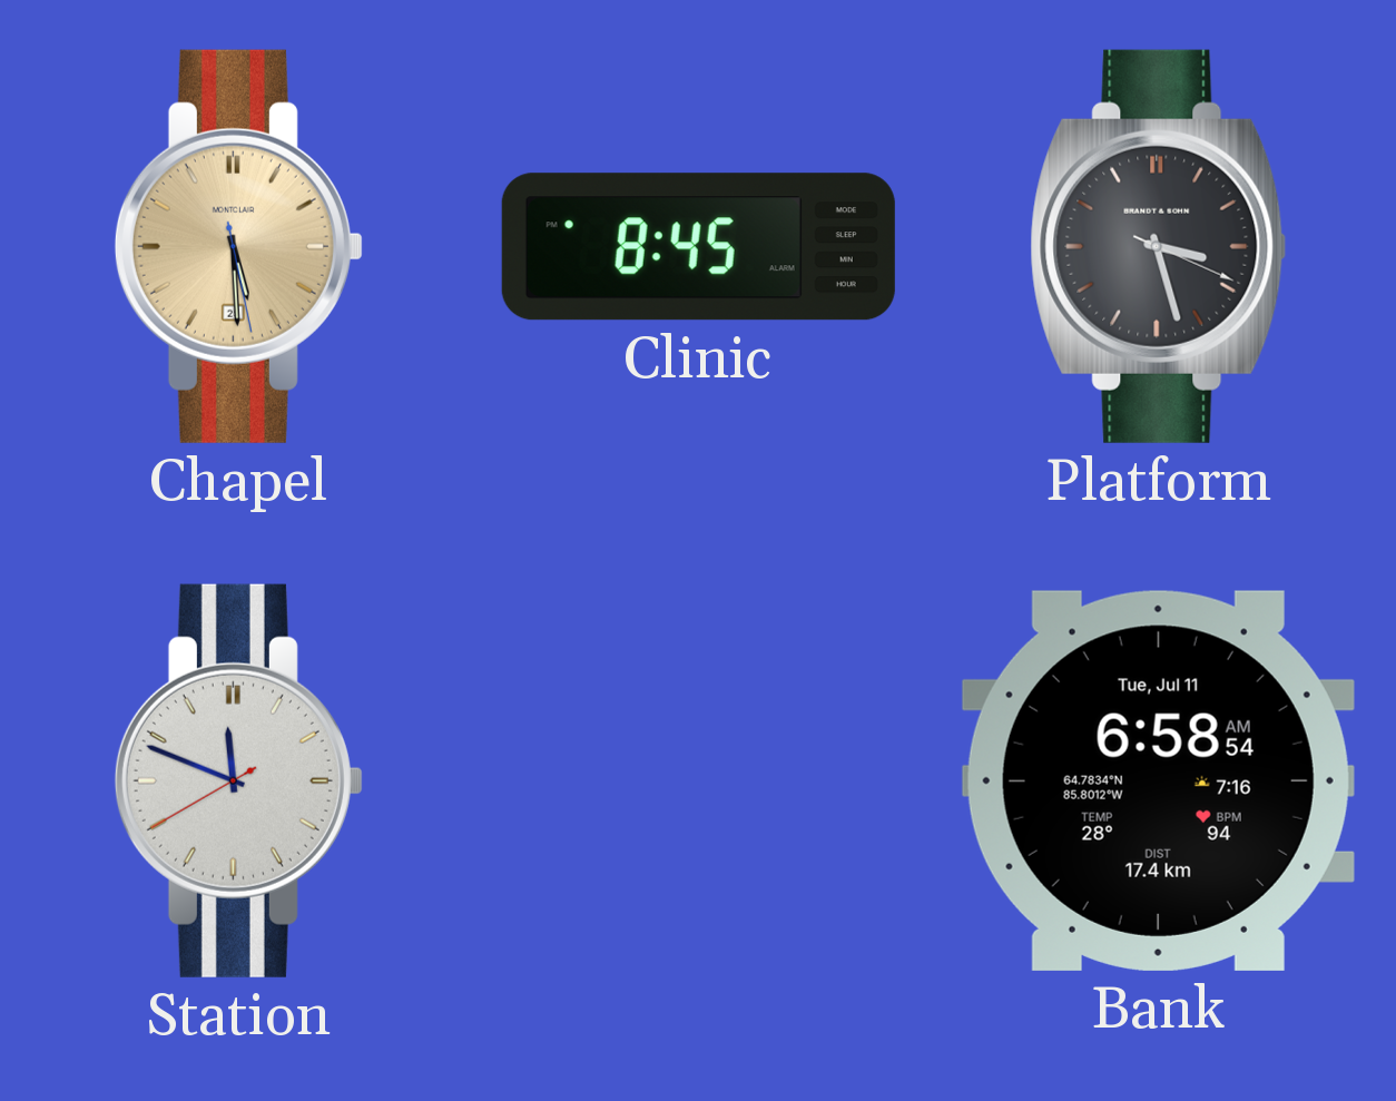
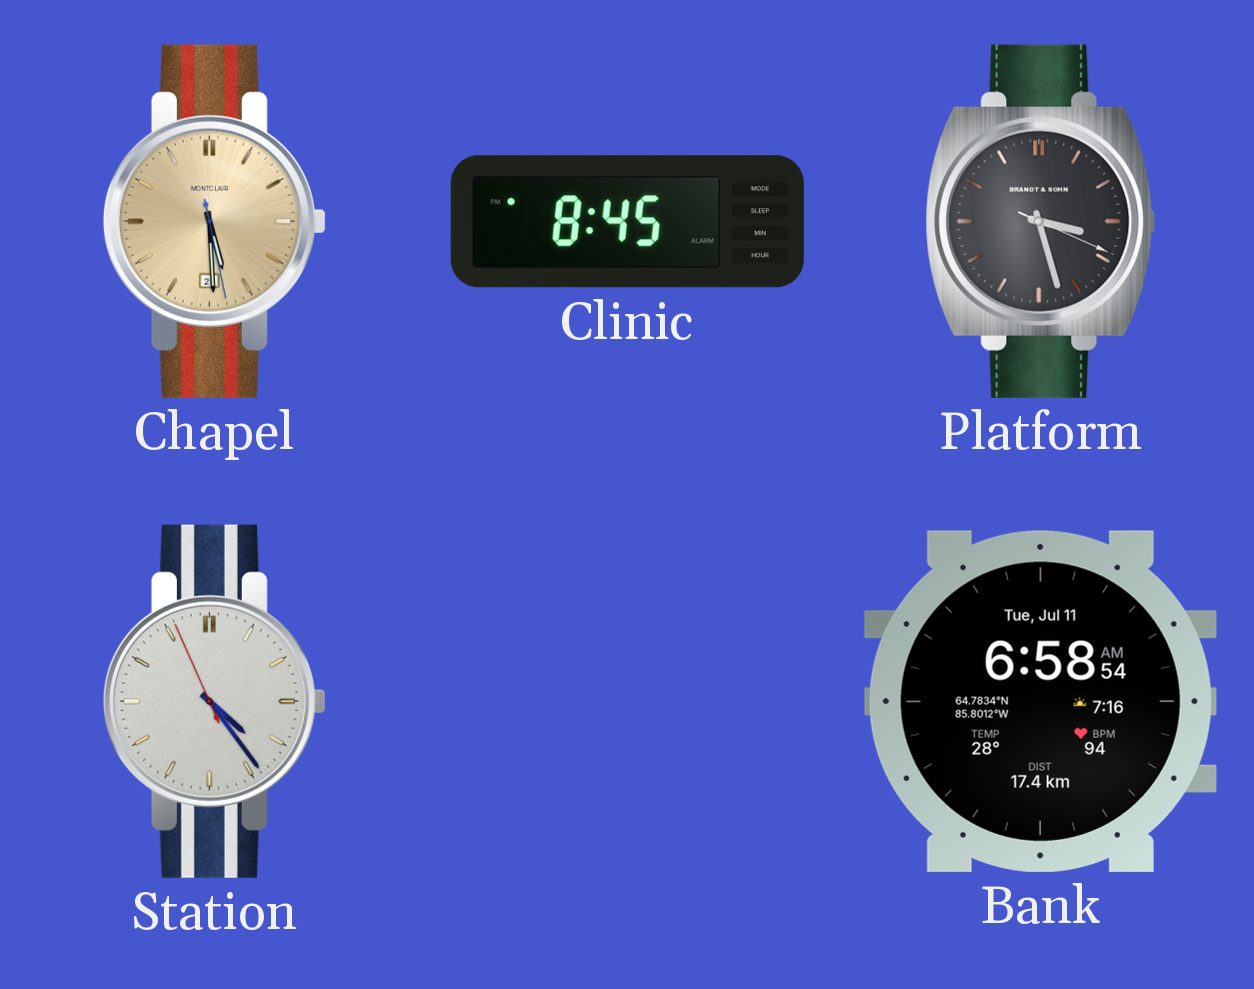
Station: 11:48 -> 4:23 (214, 701)
